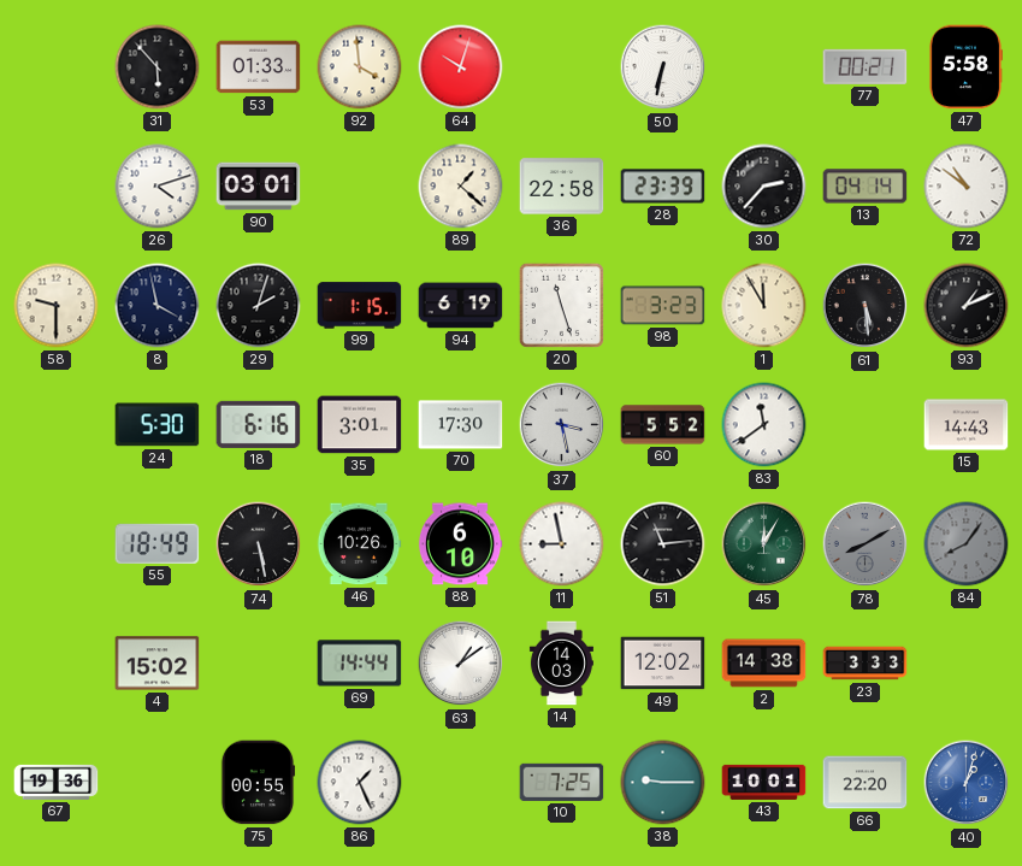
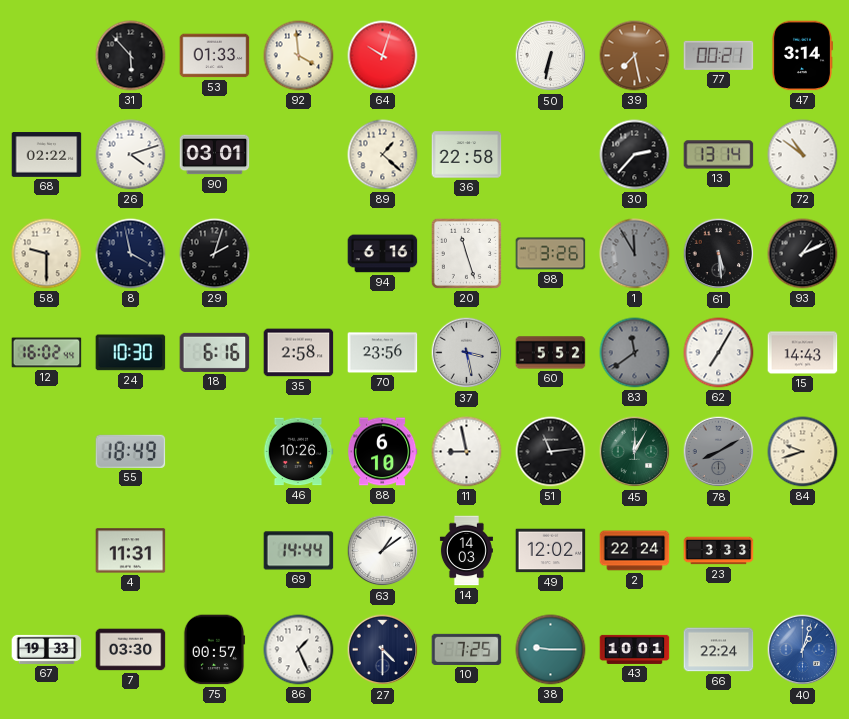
39: none -> 7:28 (635, 56)
47: 5:58 -> 3:14 (802, 56)
68: none -> 02:22 (47, 155)
28: 23:39 -> none (663, 187)
13: 04:14 -> 13:14 (719, 155)
99: 1:15 -> none (360, 306)
94: 6:19 -> 6:16 (383, 254)
98: 3:23 -> 3:26 (551, 254)
1 dial: cream -> grey (635, 254)
12: none -> 16:02 (47, 353)
24: 5:30 -> 10:30 (131, 353)
35: 3:01 -> 2:58 (299, 353)
70: 17:30 -> 23:56 (383, 353)
83 dial: white -> grey (635, 353)
62: none -> 7:05 (719, 353)
74: 5:28 -> none (259, 544)
84: 8:06 -> 9:42 (803, 452)
84 dial: grey -> cream (803, 452)
4: 15:02 -> 11:31 (131, 551)
2: 14:38 -> 22:24 (635, 551)
67: 19:36 -> 19:33 (47, 649)
7: none -> 03:30 (131, 650)
75: 00:55 -> 00:57 (214, 650)
27: none -> 4:30 (383, 650)
66: 22:20 -> 22:24 (719, 650)
